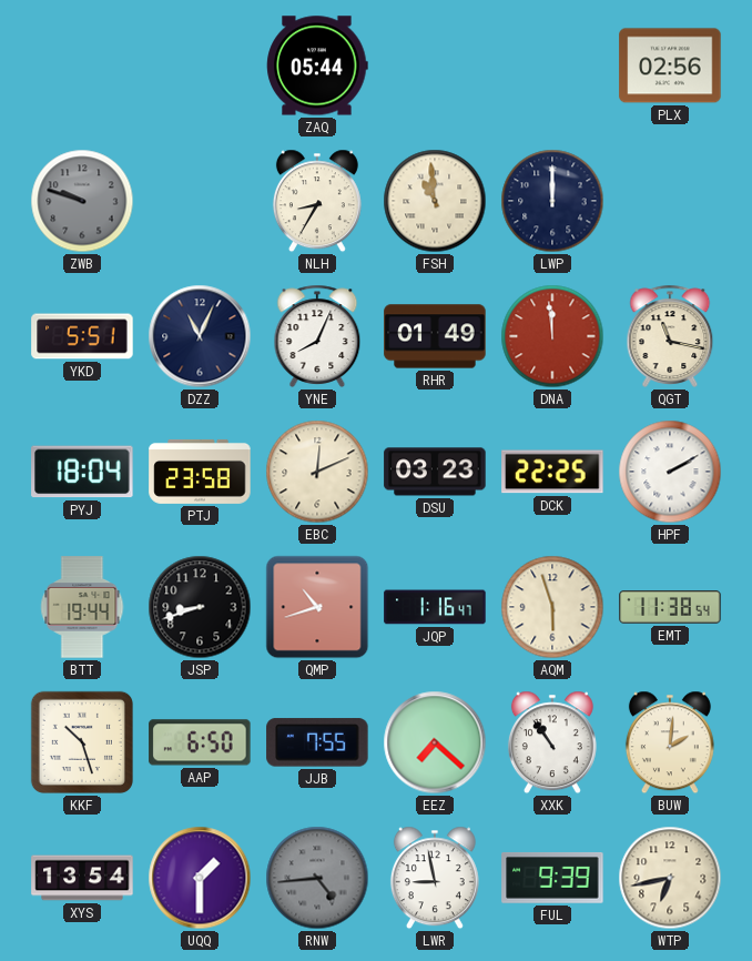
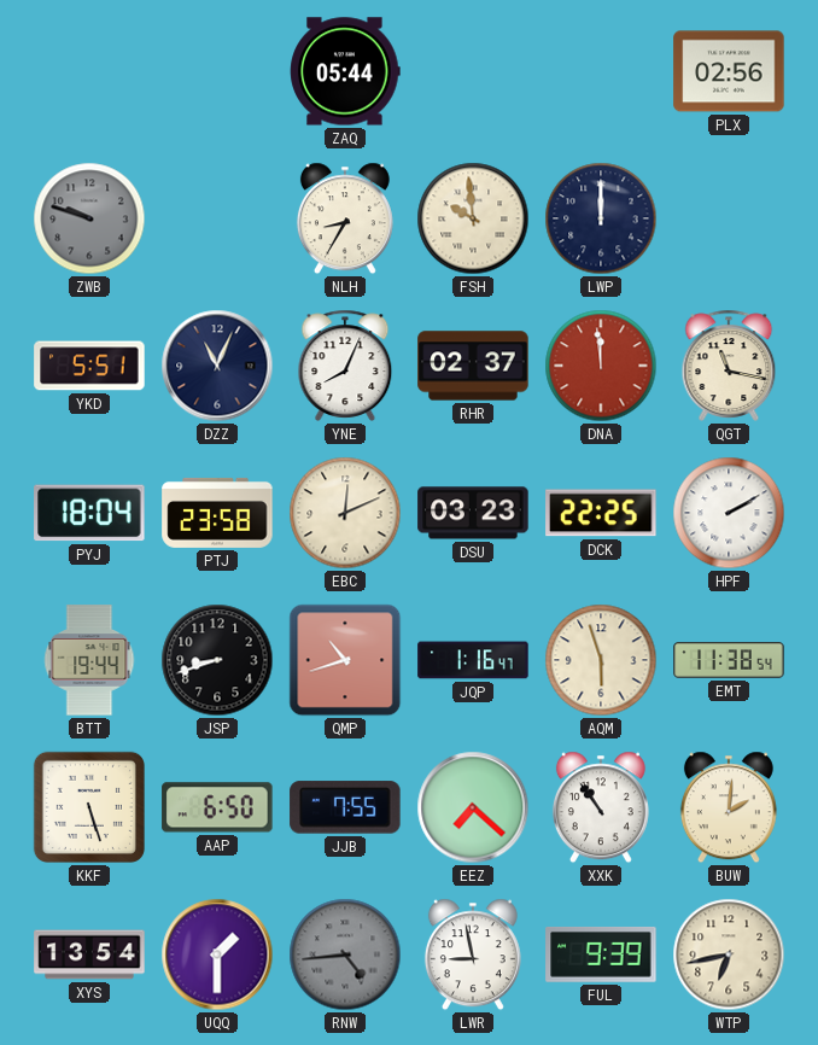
FSH: 10:59 -> 9:59 (473, 218)
RHR: 01:49 -> 02:37 (473, 366)
KKF: 10:27 -> 5:27 (89, 807)
